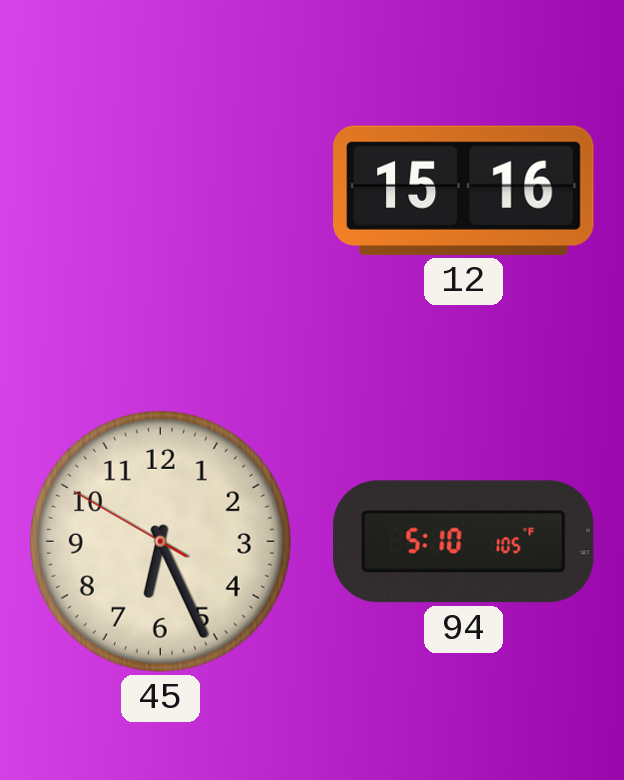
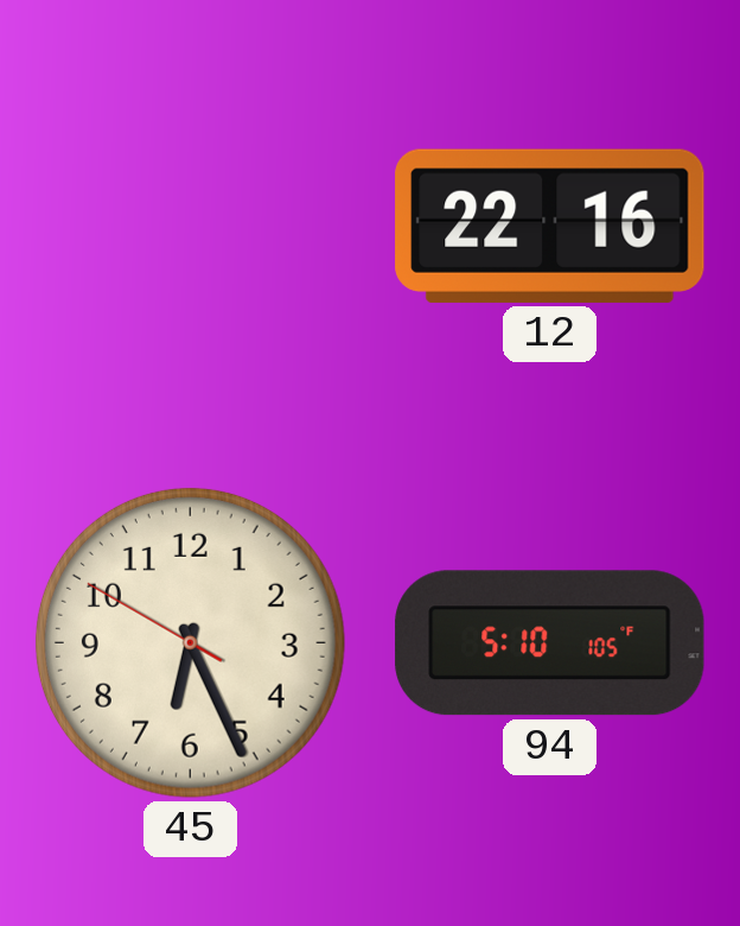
12: 15:16 -> 22:16 (550, 226)
